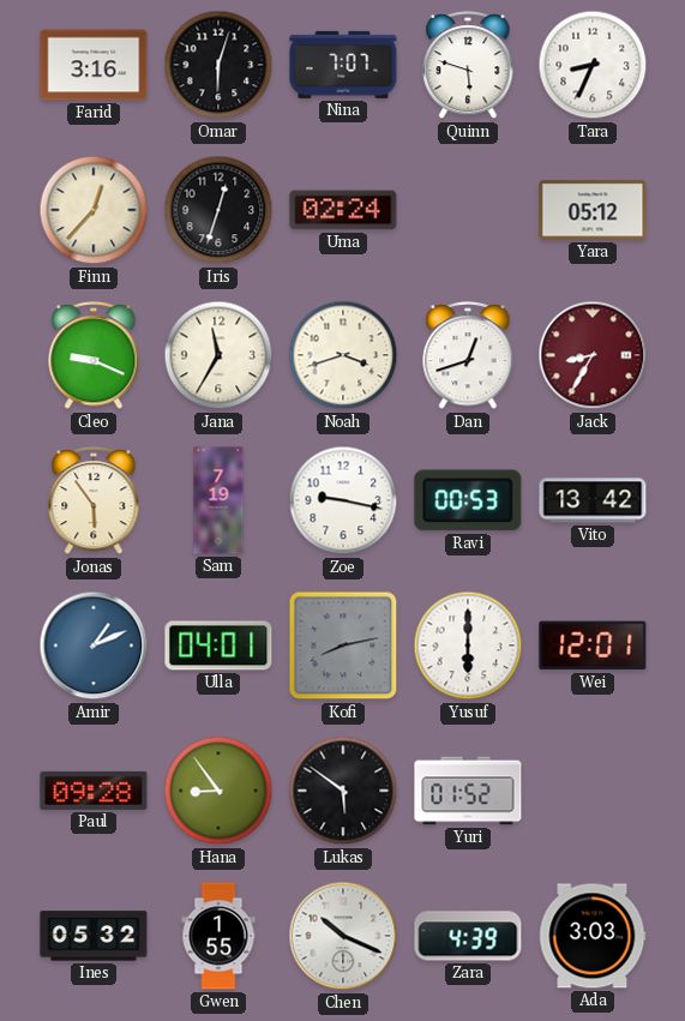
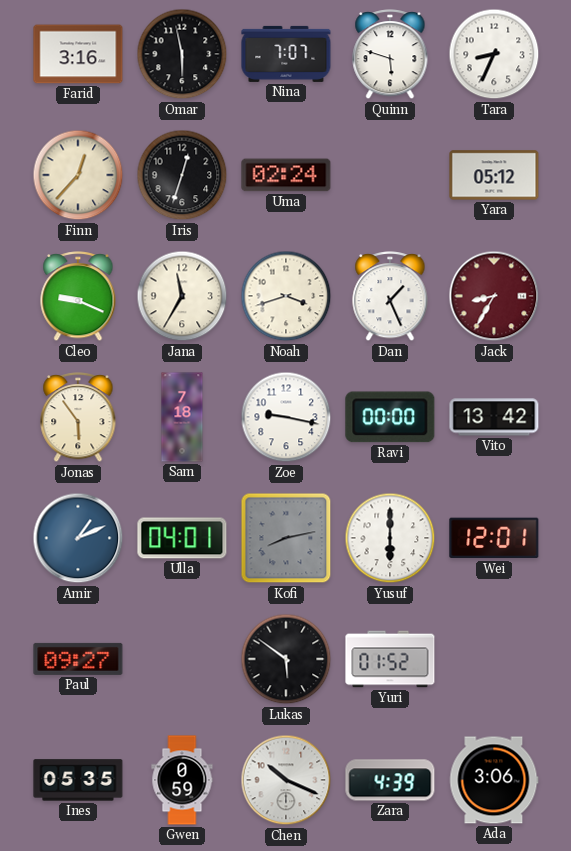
Omar: 6:03 -> 5:58 (182, 54)
Dan: 12:42 -> 1:26 (390, 297)
Sam: 7:19 -> 7:18 (182, 417)
Ravi: 00:53 -> 00:00 (390, 417)
Paul: 09:28 -> 09:27 (78, 659)
Hana: 8:54 -> none (218, 791)
Ines: 05:32 -> 05:35 (78, 780)
Gwen: 1:55 -> 0:59 (182, 780)
Ada: 3:03 -> 3:06 (494, 780)
